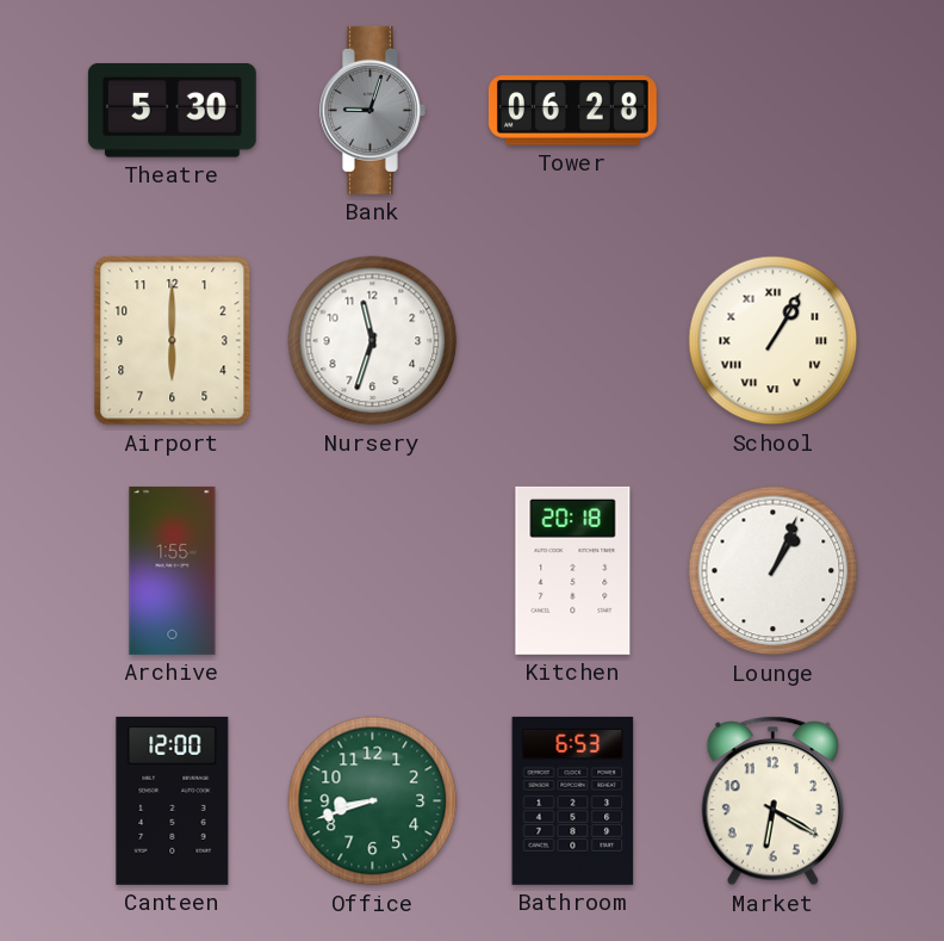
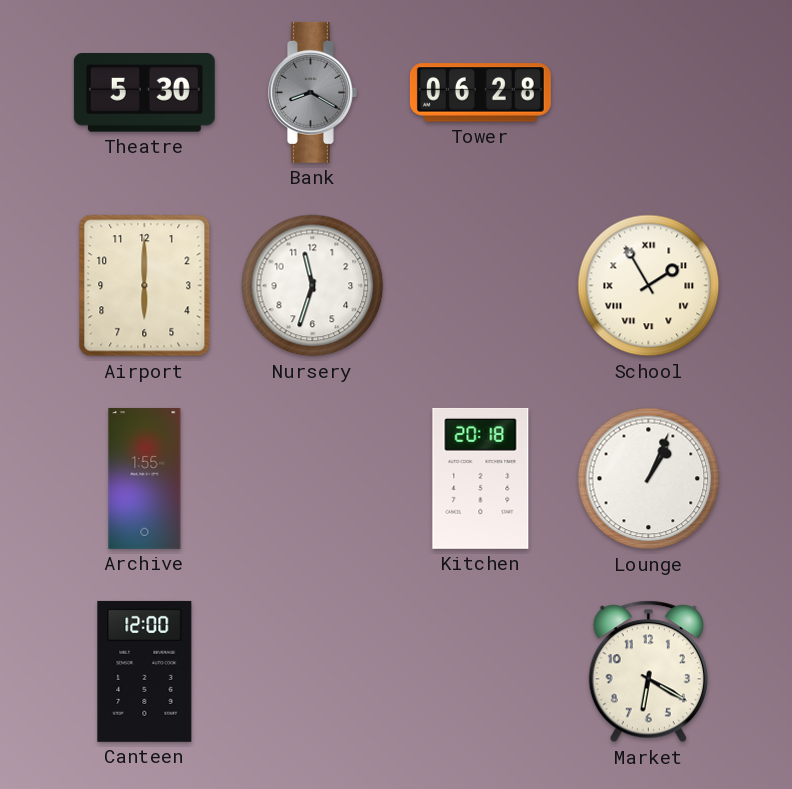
Bank: 9:03 -> 8:20 (313, 92)
School: 1:05 -> 1:55 (649, 286)
Office: 8:42 -> none (373, 801)
Bathroom: 6:53 -> none (573, 800)
